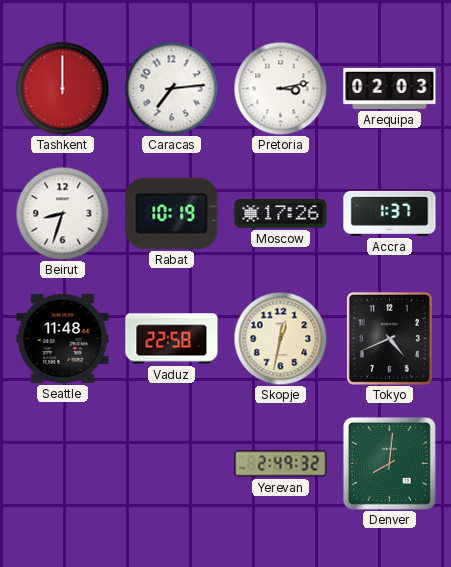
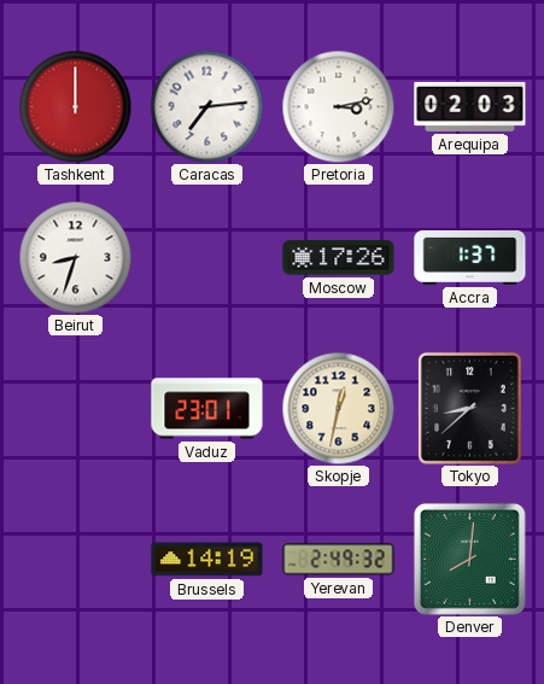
Rabat: 10:19 -> none (172, 213)
Seattle: 11:48 -> none (63, 338)
Vaduz: 22:58 -> 23:01 (207, 409)
Tokyo: 4:41 -> 8:38 (469, 408)
Brussels: none -> 14:19 (207, 560)
